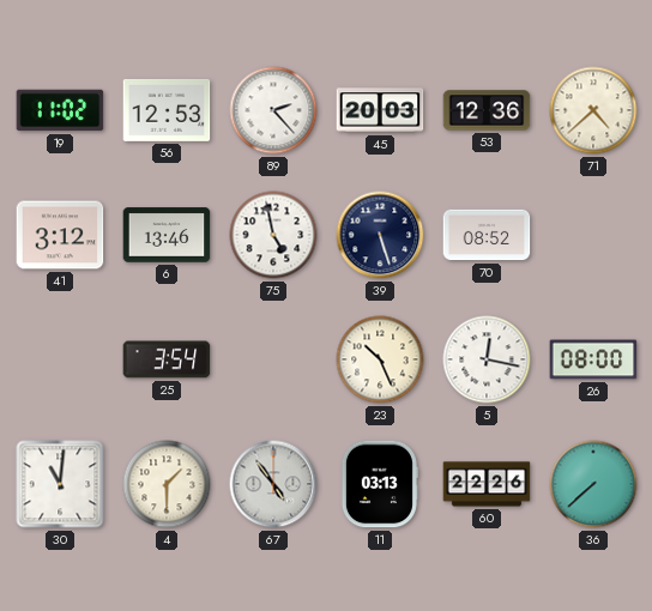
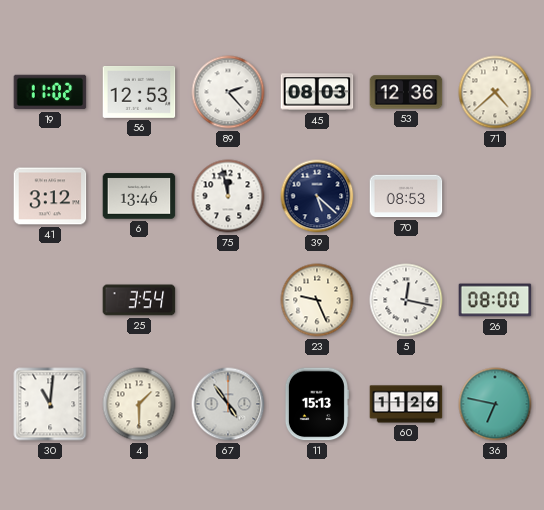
45: 20:03 -> 08:03 (317, 92)
75: 4:58 -> 11:58 (228, 196)
39: 5:27 -> 5:22 (317, 196)
70: 08:52 -> 08:53 (406, 196)
23: 10:26 -> 9:26 (317, 300)
11: 03:13 -> 15:13 (316, 404)
60: 22:26 -> 11:26 (406, 404)
36: 7:38 -> 6:47 (495, 404)
